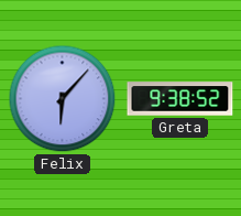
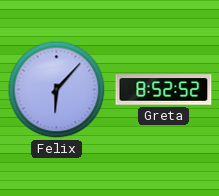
Greta: 9:38 -> 8:52 (164, 90)
